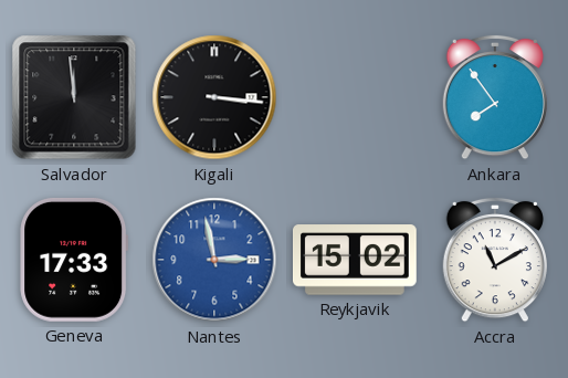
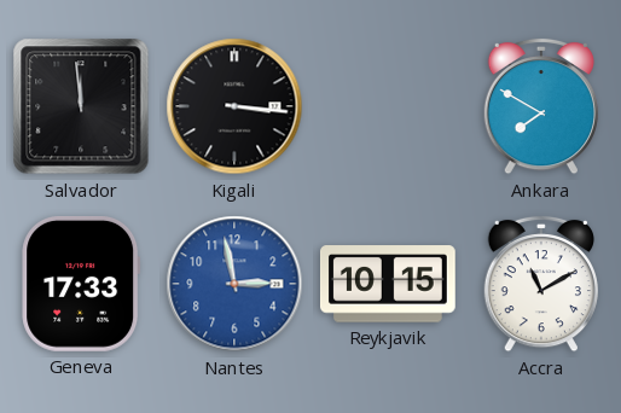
Ankara: 7:54 -> 7:50 (541, 106)
Reykjavik: 15:02 -> 10:15 (389, 284)
